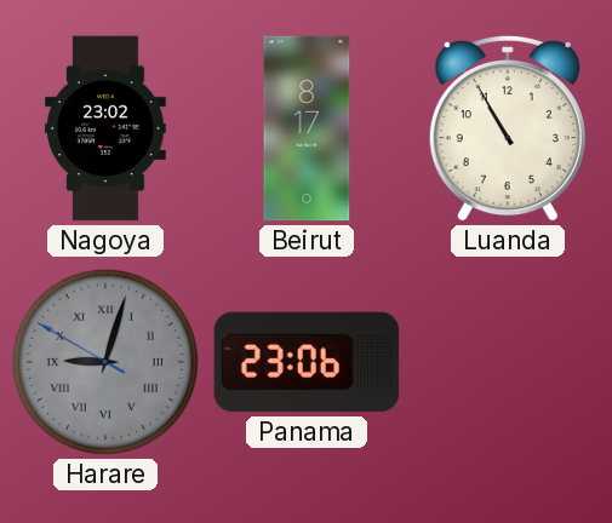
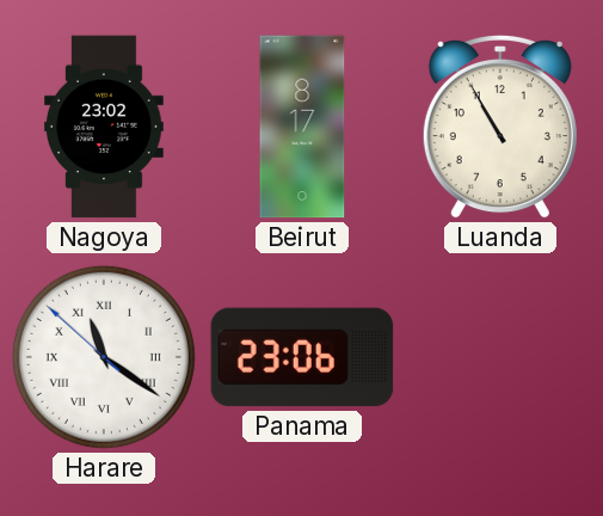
Harare: 9:02 -> 11:20 (104, 357)
Harare dial: grey -> white (104, 357)
